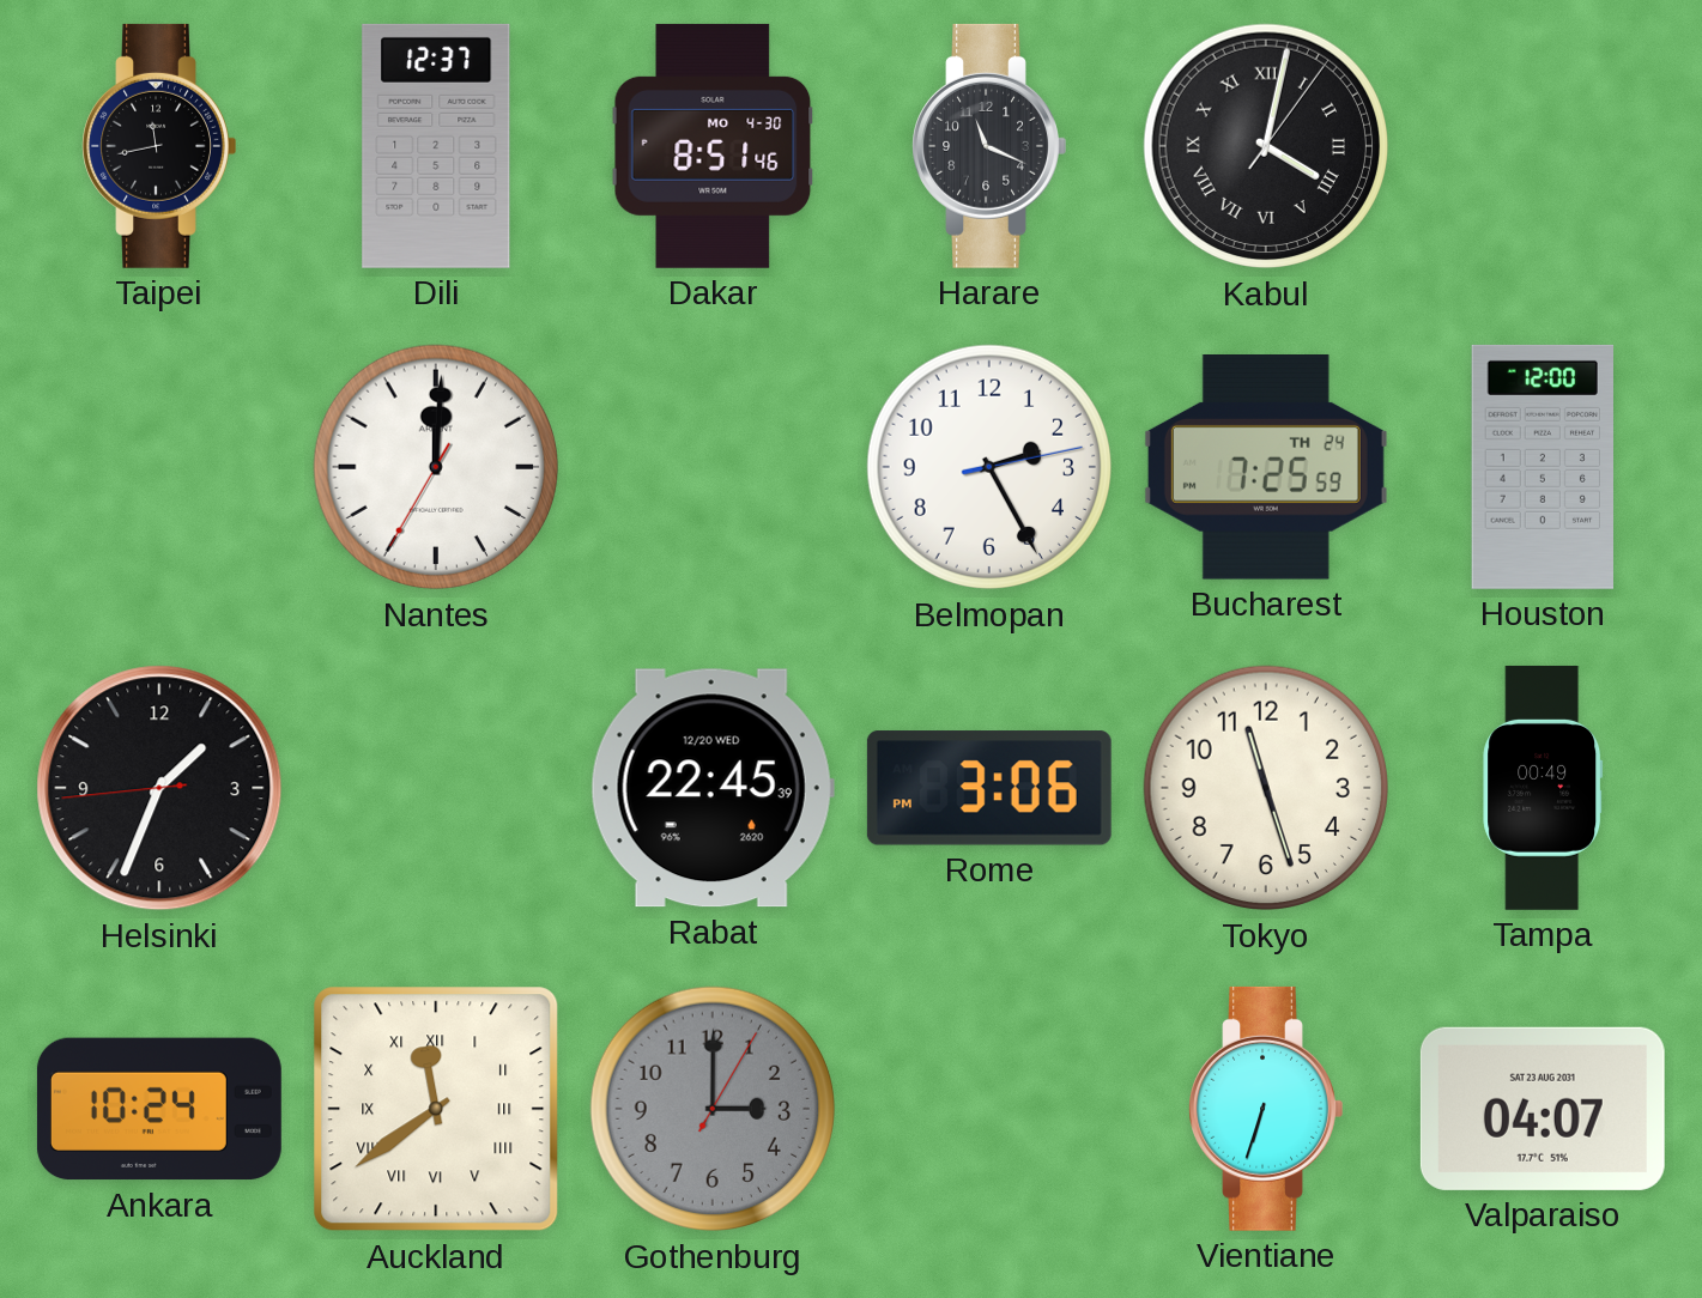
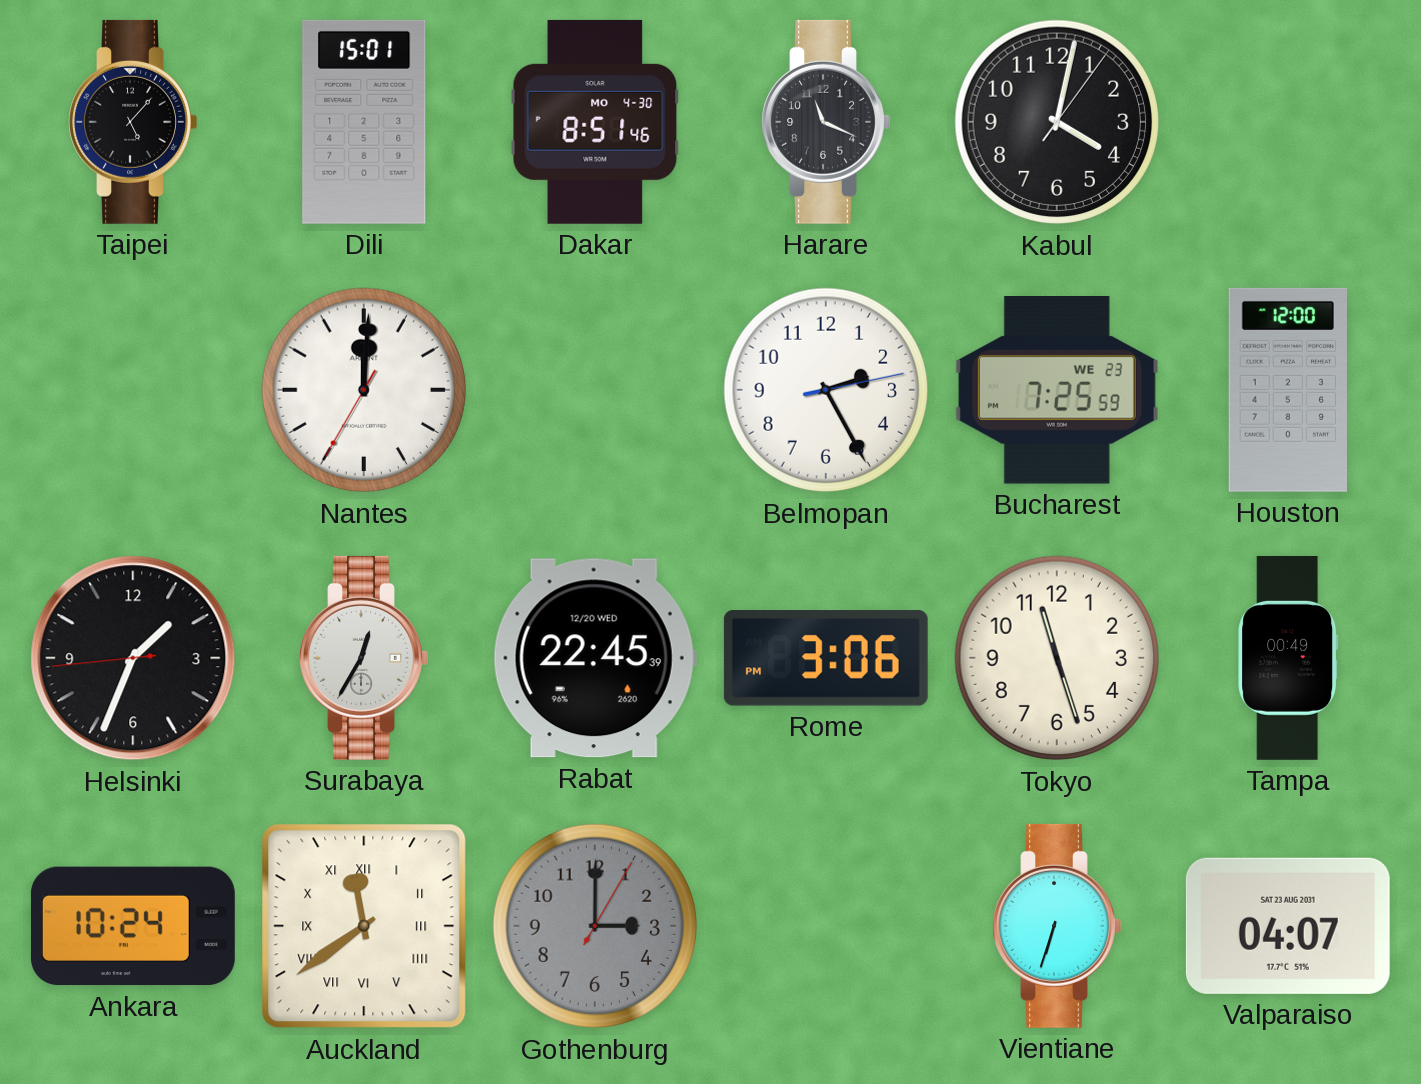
Taipei: 11:43 -> 5:07 (133, 122)
Dili: 12:37 -> 15:01 (364, 122)
Kabul numerals: Roman -> Arabic (1057, 122)
Bucharest date: TH 24 -> WE 23 (1057, 391)
Surabaya: none -> 12:35 (364, 658)
